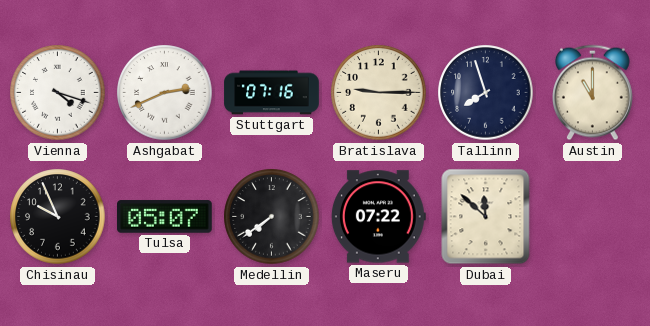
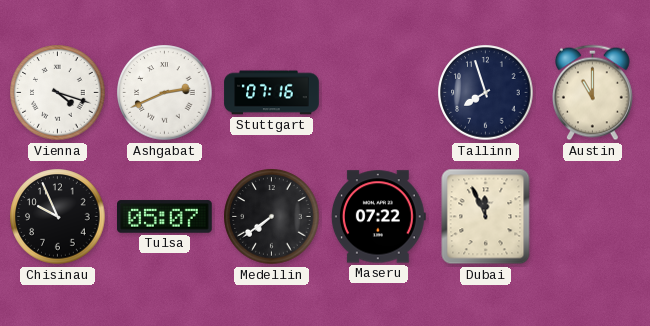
Bratislava: 9:15 -> none (379, 93)
Dubai: 11:52 -> 11:56 (486, 217)
